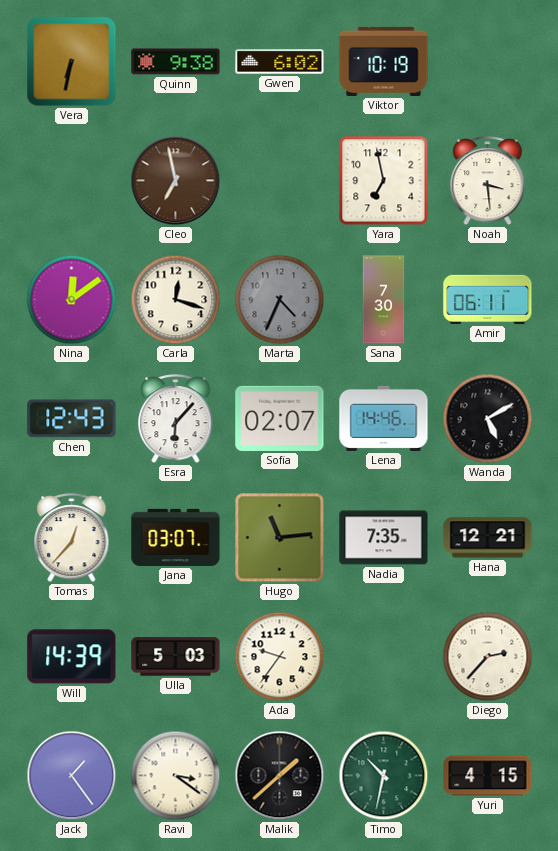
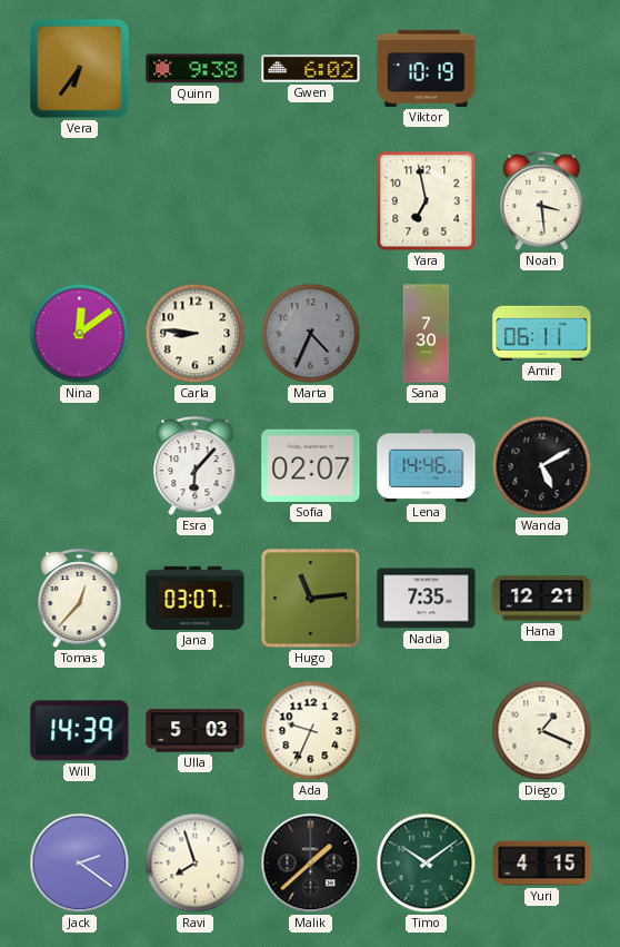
Vera: 6:32 -> 6:36 (80, 69)
Cleo: 6:58 -> none (176, 181)
Carla: 12:18 -> 8:46 (196, 334)
Chen: 12:43 -> none (72, 419)
Ada: 9:36 -> 9:34 (311, 731)
Diego: 2:37 -> 1:19 (542, 731)
Jack: 1:24 -> 2:21 (80, 864)
Ravi: 3:21 -> 7:57 (196, 864)
Timo: 10:32 -> 10:09 (427, 864)
